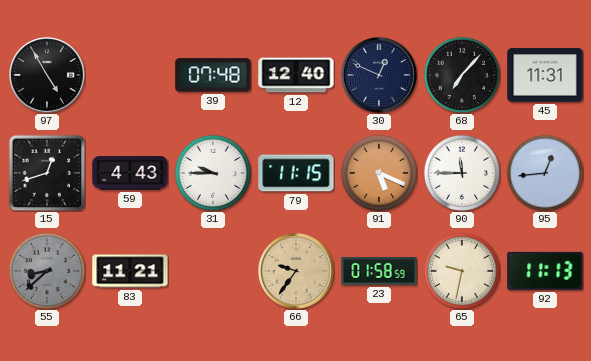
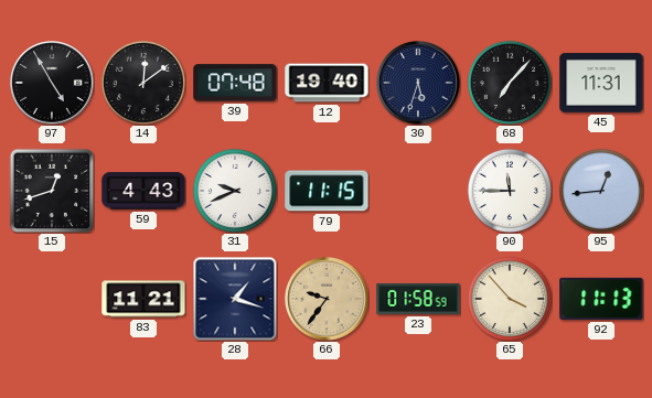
14: none -> 12:09 (143, 83)
12: 12:40 -> 19:40 (327, 83)
30: 12:49 -> 5:33 (418, 83)
31: 9:45 -> 9:41 (235, 191)
91: 5:19 -> none (379, 173)
55: 8:38 -> none (47, 271)
28: none -> 1:18 (235, 299)
65: 9:32 -> 3:53 (510, 299)
